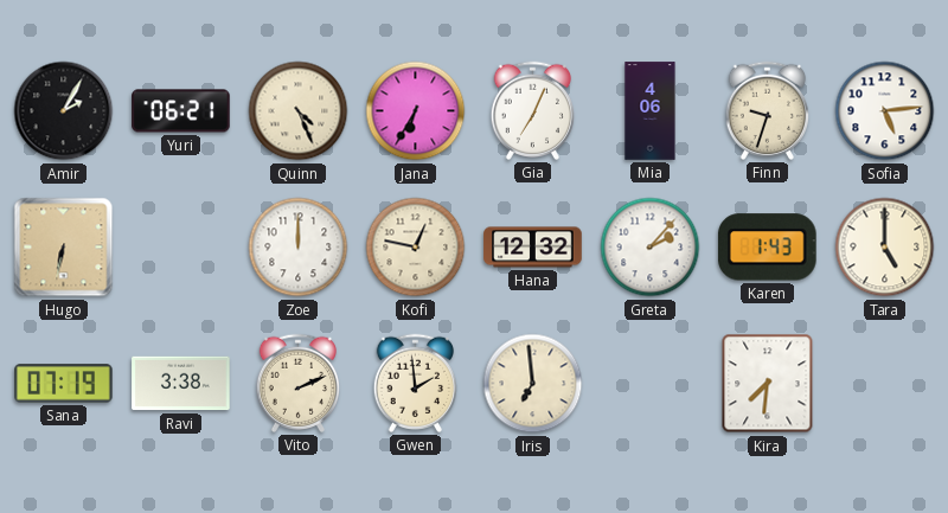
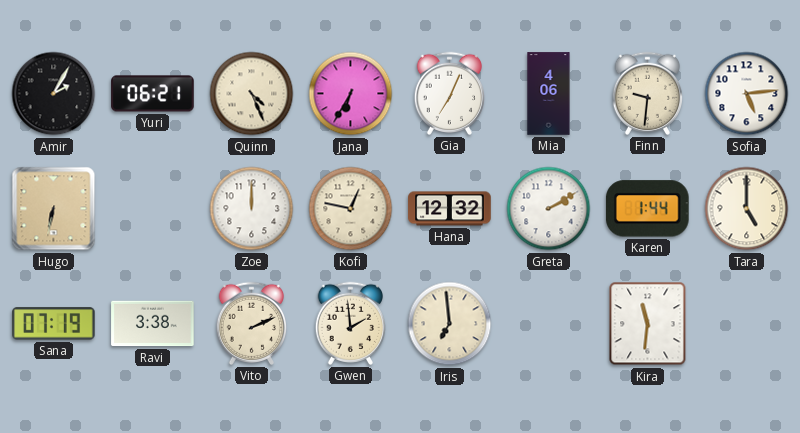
Finn: 9:33 -> 9:31 (647, 93)
Greta: 2:07 -> 2:10 (549, 209)
Karen: 1:43 -> 1:44 (647, 209)
Kira: 7:31 -> 11:31 (648, 324)
